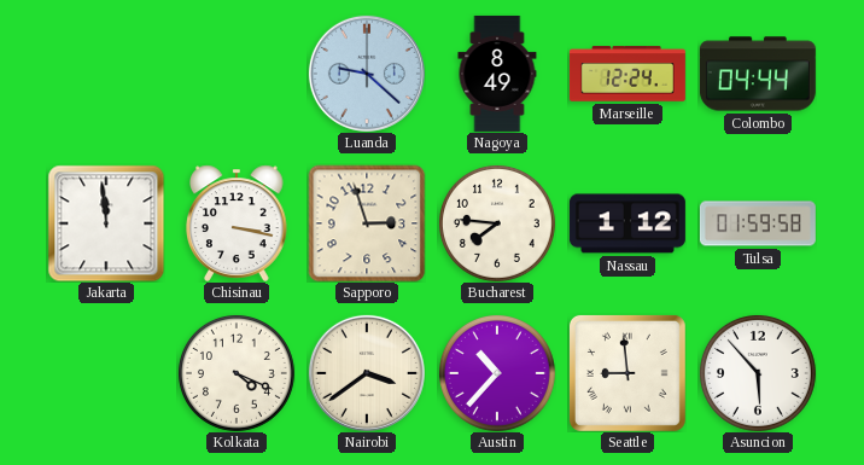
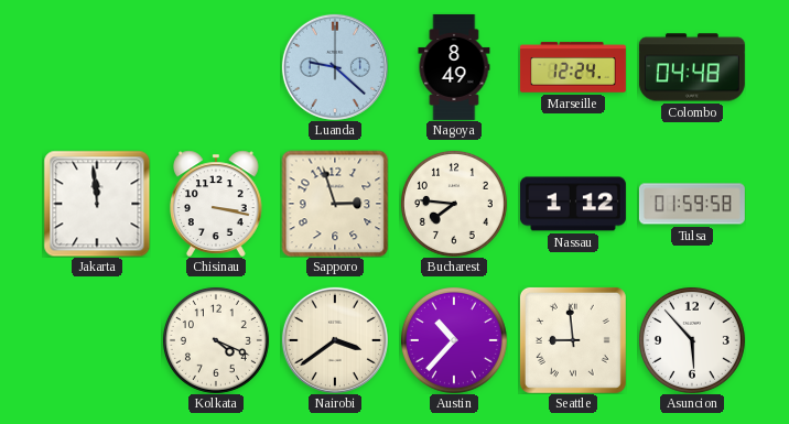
Colombo: 04:44 -> 04:48 (692, 67)
